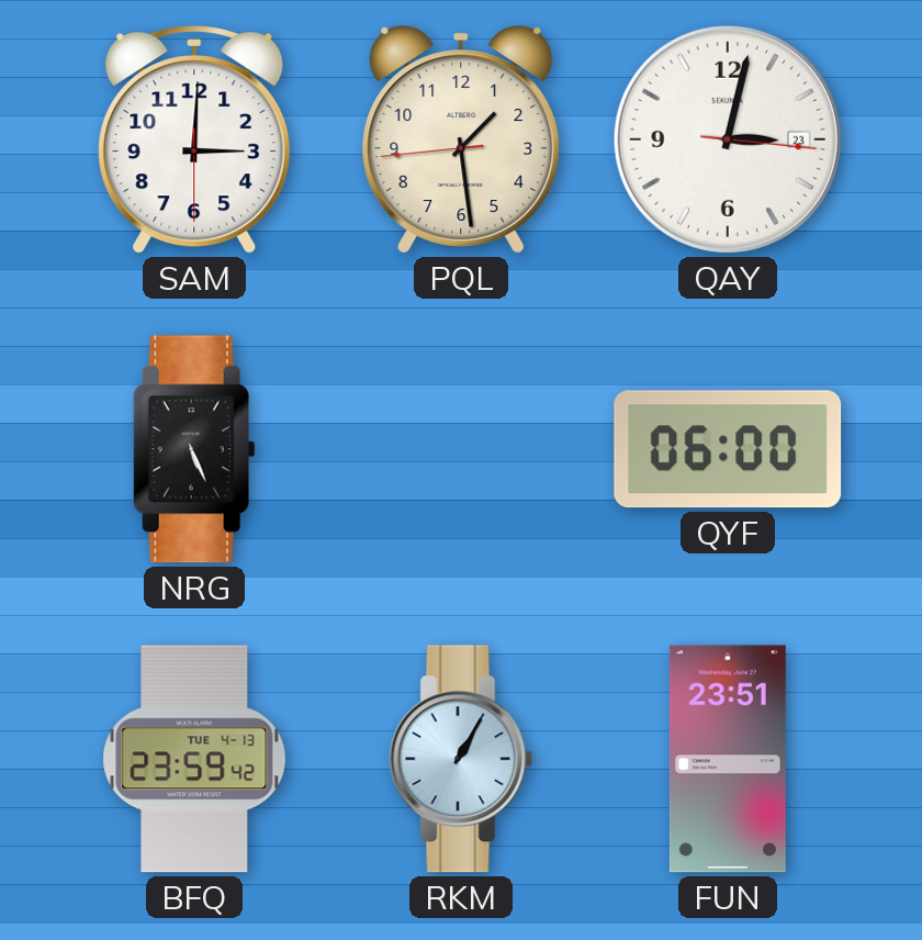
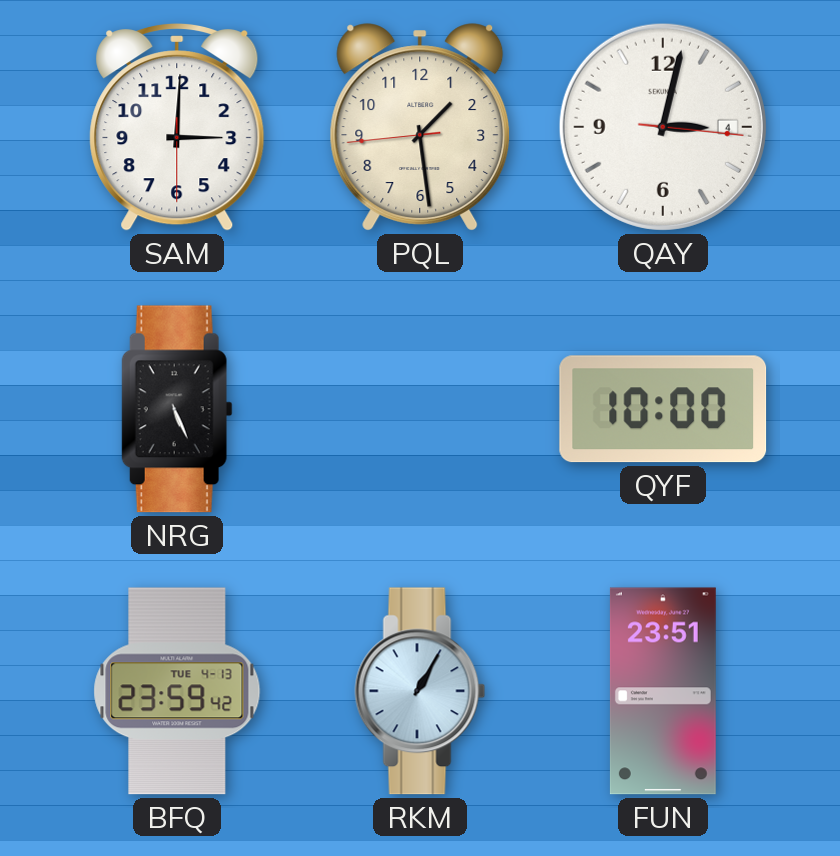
QAY date: 23 -> 4 (663, 127)
QYF: 06:00 -> 10:00 (663, 409)
